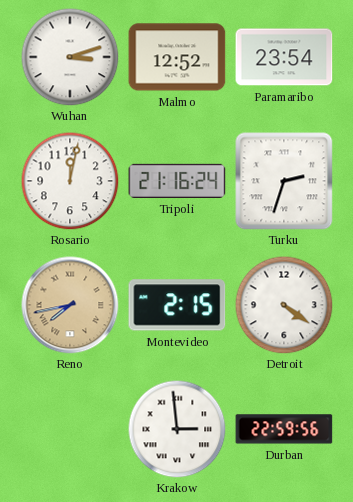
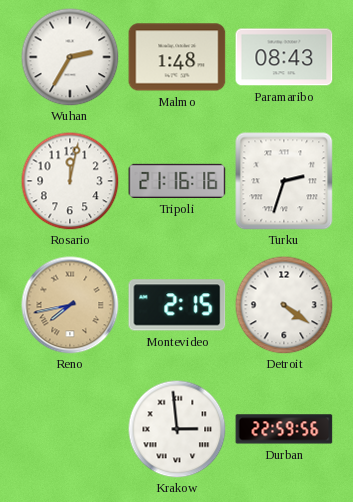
Wuhan: 3:12 -> 2:35 (70, 57)
Malmo: 12:52 -> 1:48 (177, 57)
Paramaribo: 23:54 -> 08:43 (284, 57)
Tripoli: 21:16:24 -> 21:16:16 (177, 181)
